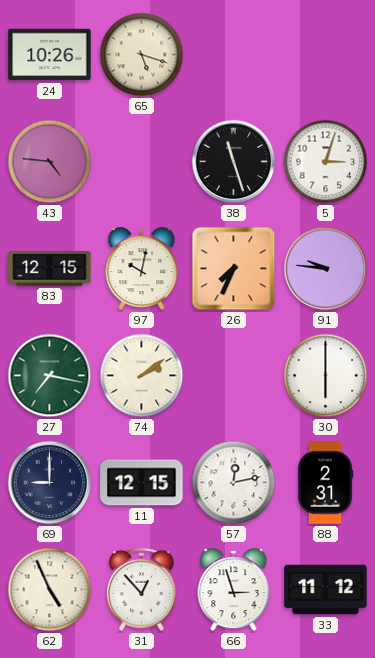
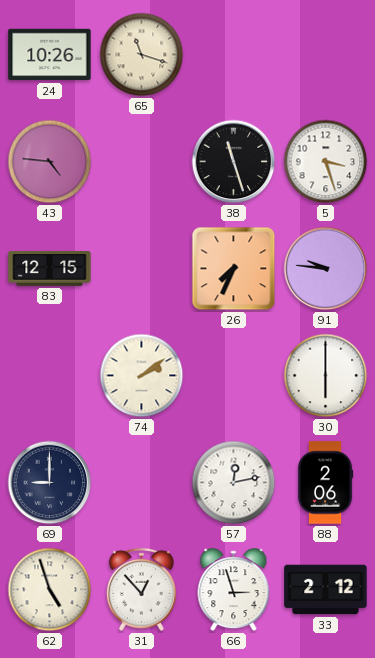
65: 5:18 -> 11:18 (142, 55)
5: 3:03 -> 3:27 (326, 162)
97: 10:02 -> none (142, 269)
27: 7:17 -> none (50, 376)
11: 12:15 -> none (142, 483)
88: 2:31 -> 2:06 (325, 483)
62: 4:56 -> 4:57 (50, 590)
33: 11:12 -> 2:12 (326, 590)
